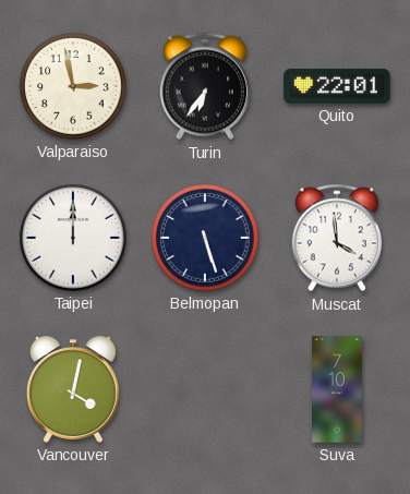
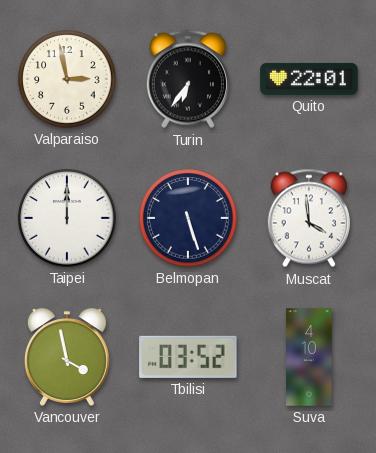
Vancouver: 4:02 -> 3:58 (67, 357)
Tbilisi: none -> 03:52 (188, 357)
Suva: 7:10 -> 4:10 (309, 357)
